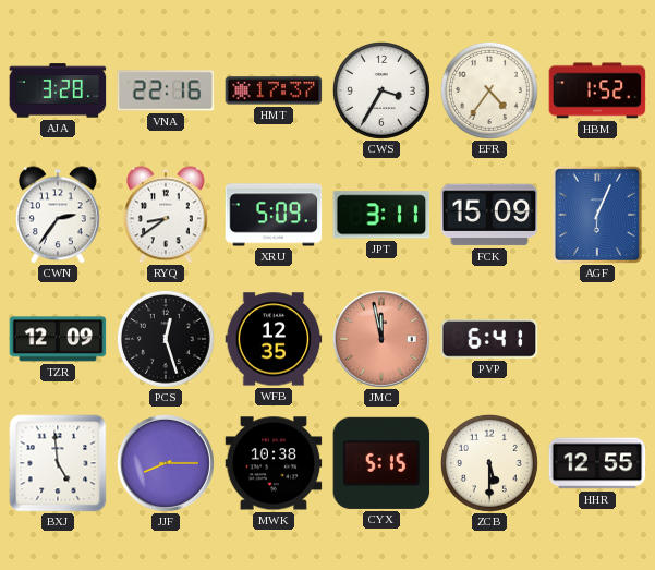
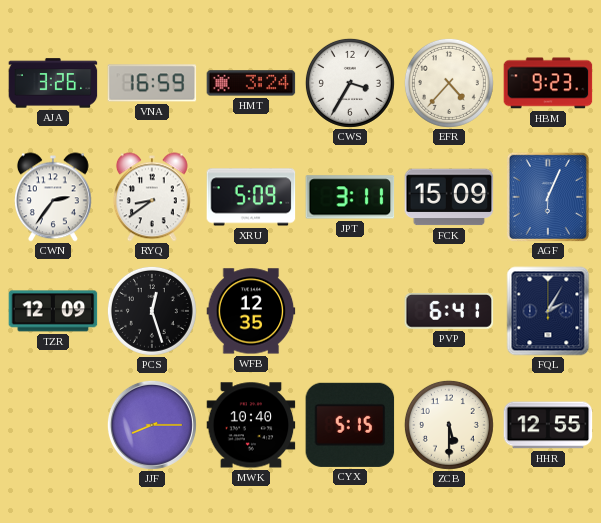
AJA: 3:28 -> 3:26 (53, 83)
VNA: 22:16 -> 16:59 (152, 83)
HMT: 17:37 -> 3:24 (251, 83)
EFR: 4:36 -> 4:37 (449, 83)
HBM: 1:52 -> 9:23 (548, 83)
JMC: 11:58 -> none (381, 339)
FQL: none -> 2:05 (548, 311)
BXJ: 4:59 -> none (58, 463)
MWK: 10:38 -> 10:40 (251, 425)
